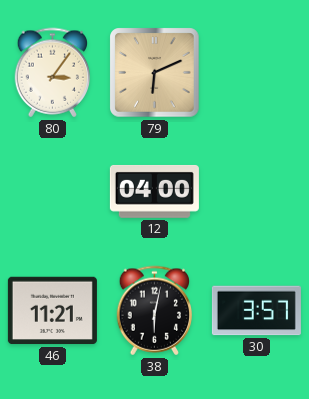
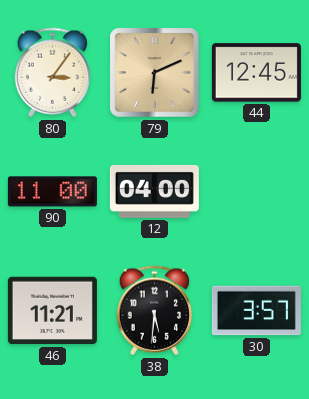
44: none -> 12:45 (256, 73)
90: none -> 11:00 (52, 192)
38: 6:02 -> 5:31 (155, 311)
